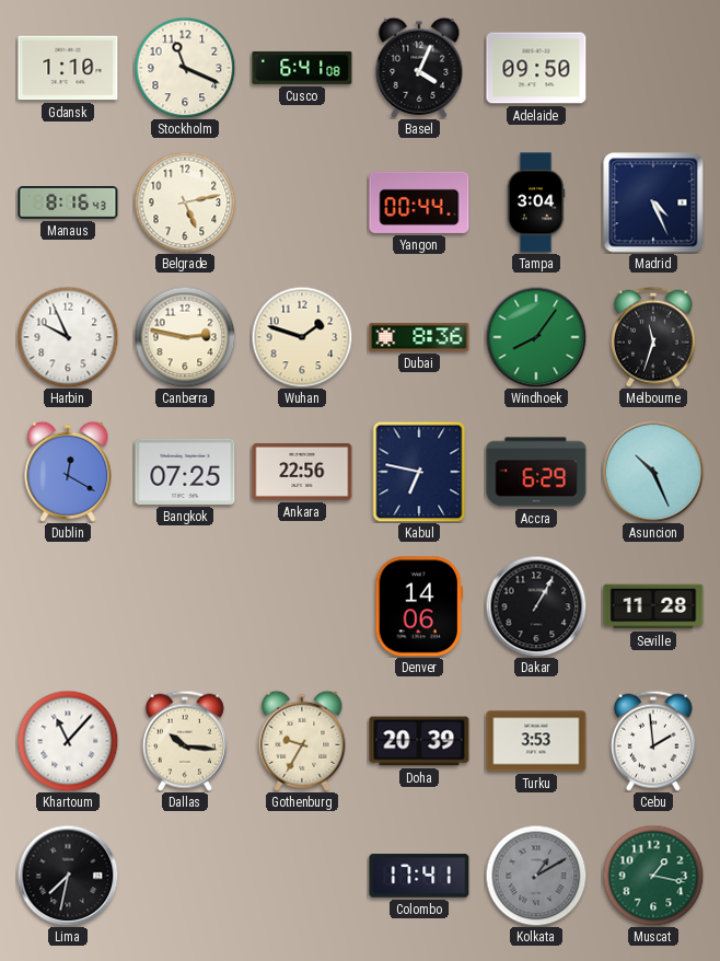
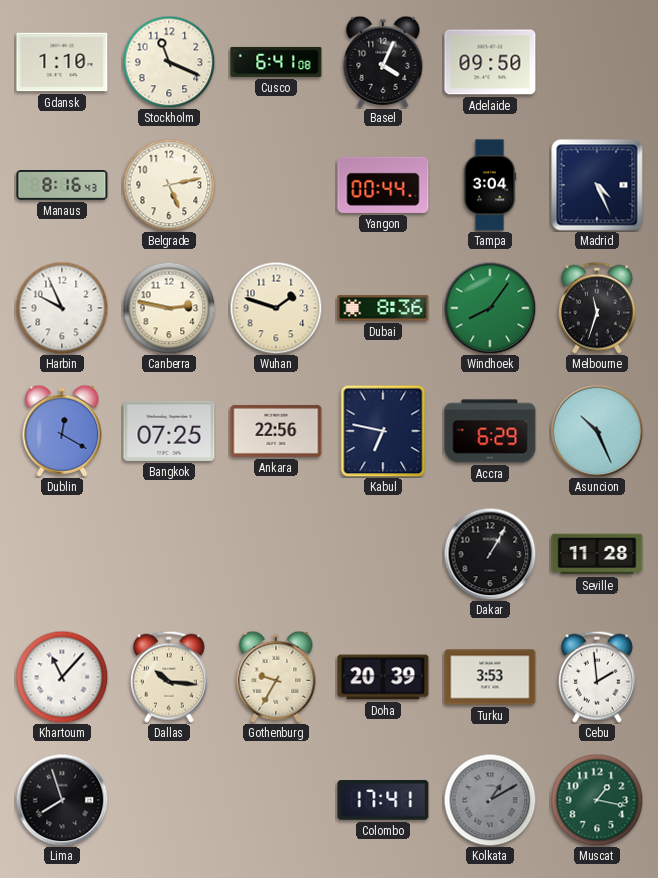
Denver: 14:06 -> none (418, 606)
Lima: 7:32 -> 7:57 (62, 800)
